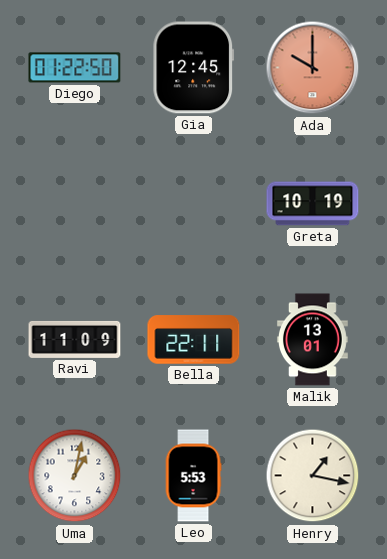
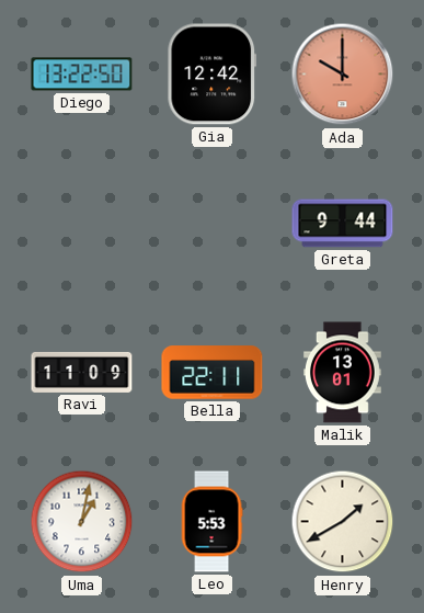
Diego: 01:22 -> 13:22 (82, 75)
Gia: 12:45 -> 12:42 (213, 75)
Greta: 10:19 -> 9:44 (343, 224)
Henry: 1:17 -> 1:40 (343, 522)
